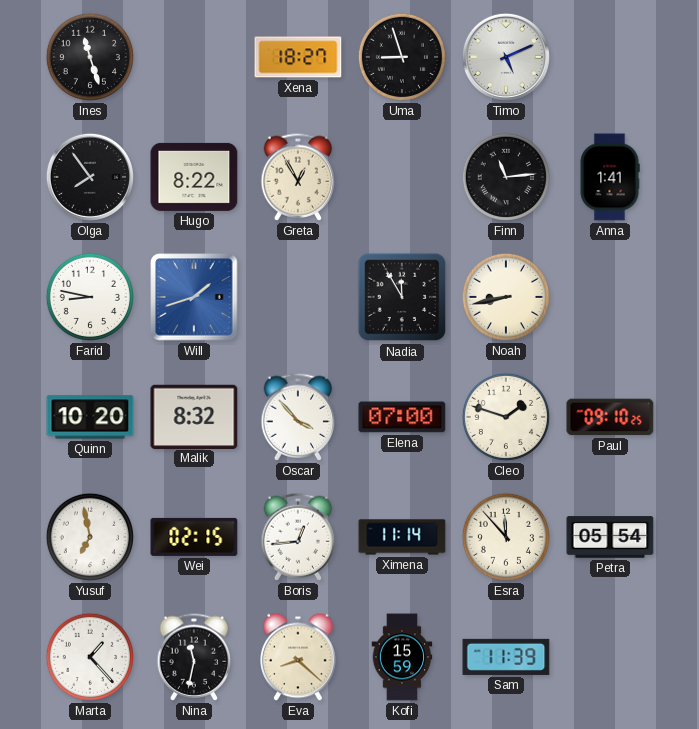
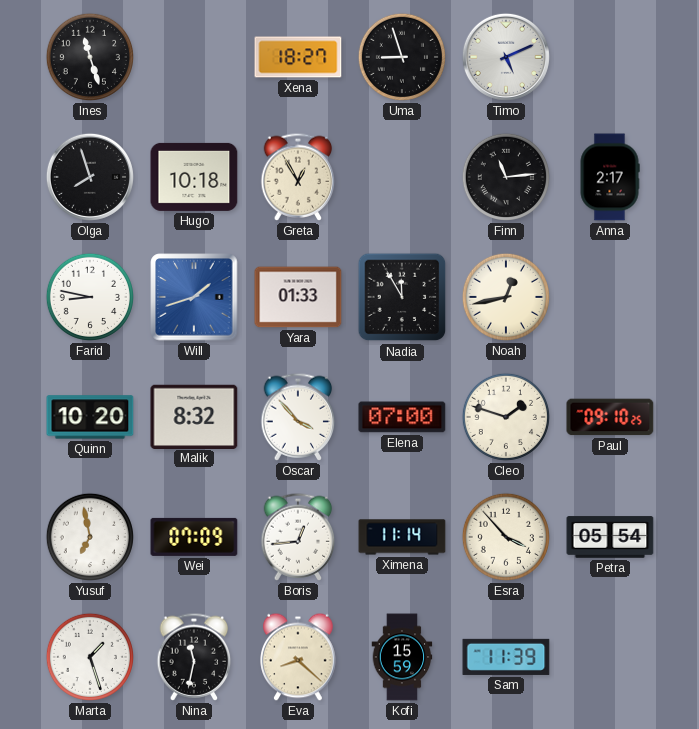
Olga: 7:54 -> 7:57 (90, 177)
Hugo: 8:22 -> 10:18 (194, 177)
Anna: 1:41 -> 2:17 (610, 177)
Yara: none -> 01:33 (298, 297)
Noah: 8:43 -> 12:43 (506, 297)
Wei: 02:15 -> 07:09 (194, 537)
Esra: 11:53 -> 3:53 (506, 537)
Marta: 1:23 -> 1:27 (90, 657)
